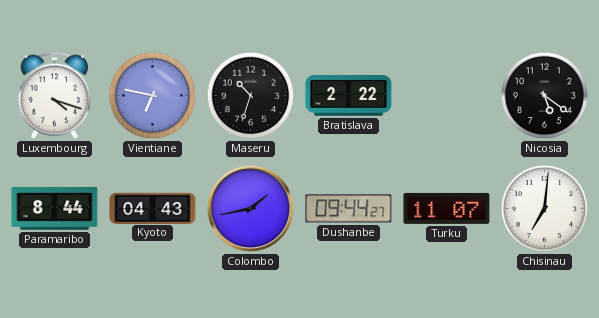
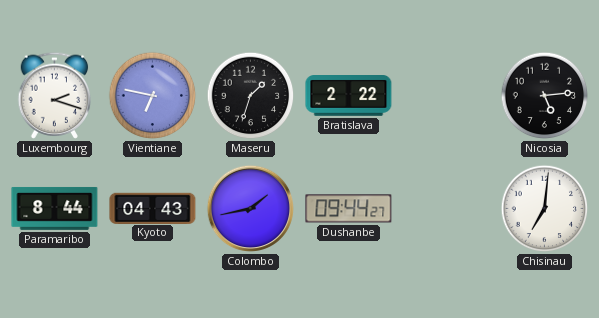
Luxembourg: 4:18 -> 2:18 (55, 95)
Maseru: 10:33 -> 1:33 (251, 96)
Nicosia: 5:21 -> 5:14 (545, 96)
Turku: 11:07 -> none (447, 208)
